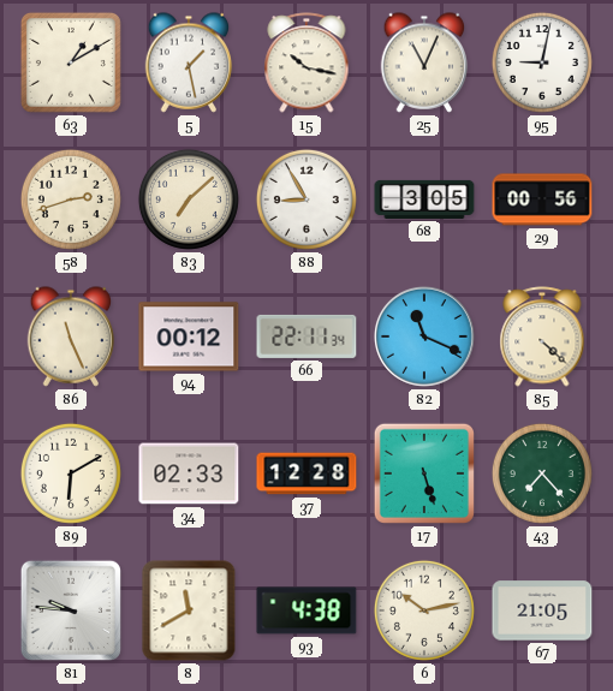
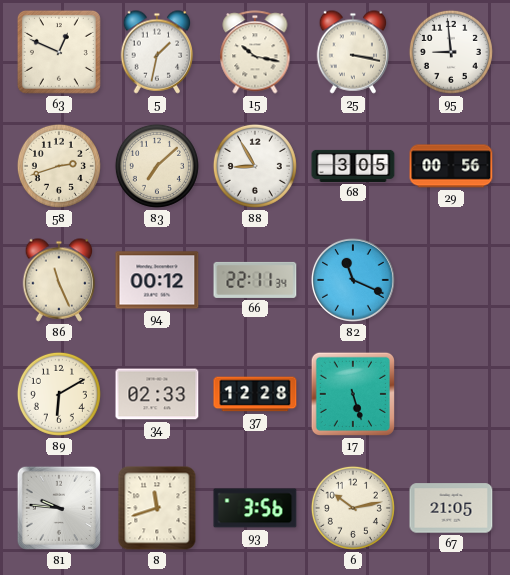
63: 1:10 -> 12:49 (59, 52)
5: 1:28 -> 1:32 (157, 52)
25: 11:04 -> 3:17 (353, 52)
95: 9:02 -> 8:59 (451, 52)
85: 4:22 -> none (542, 336)
43: 7:23 -> none (542, 473)
8: 11:40 -> 11:42 (157, 508)
93: 4:38 -> 3:56 (255, 508)
